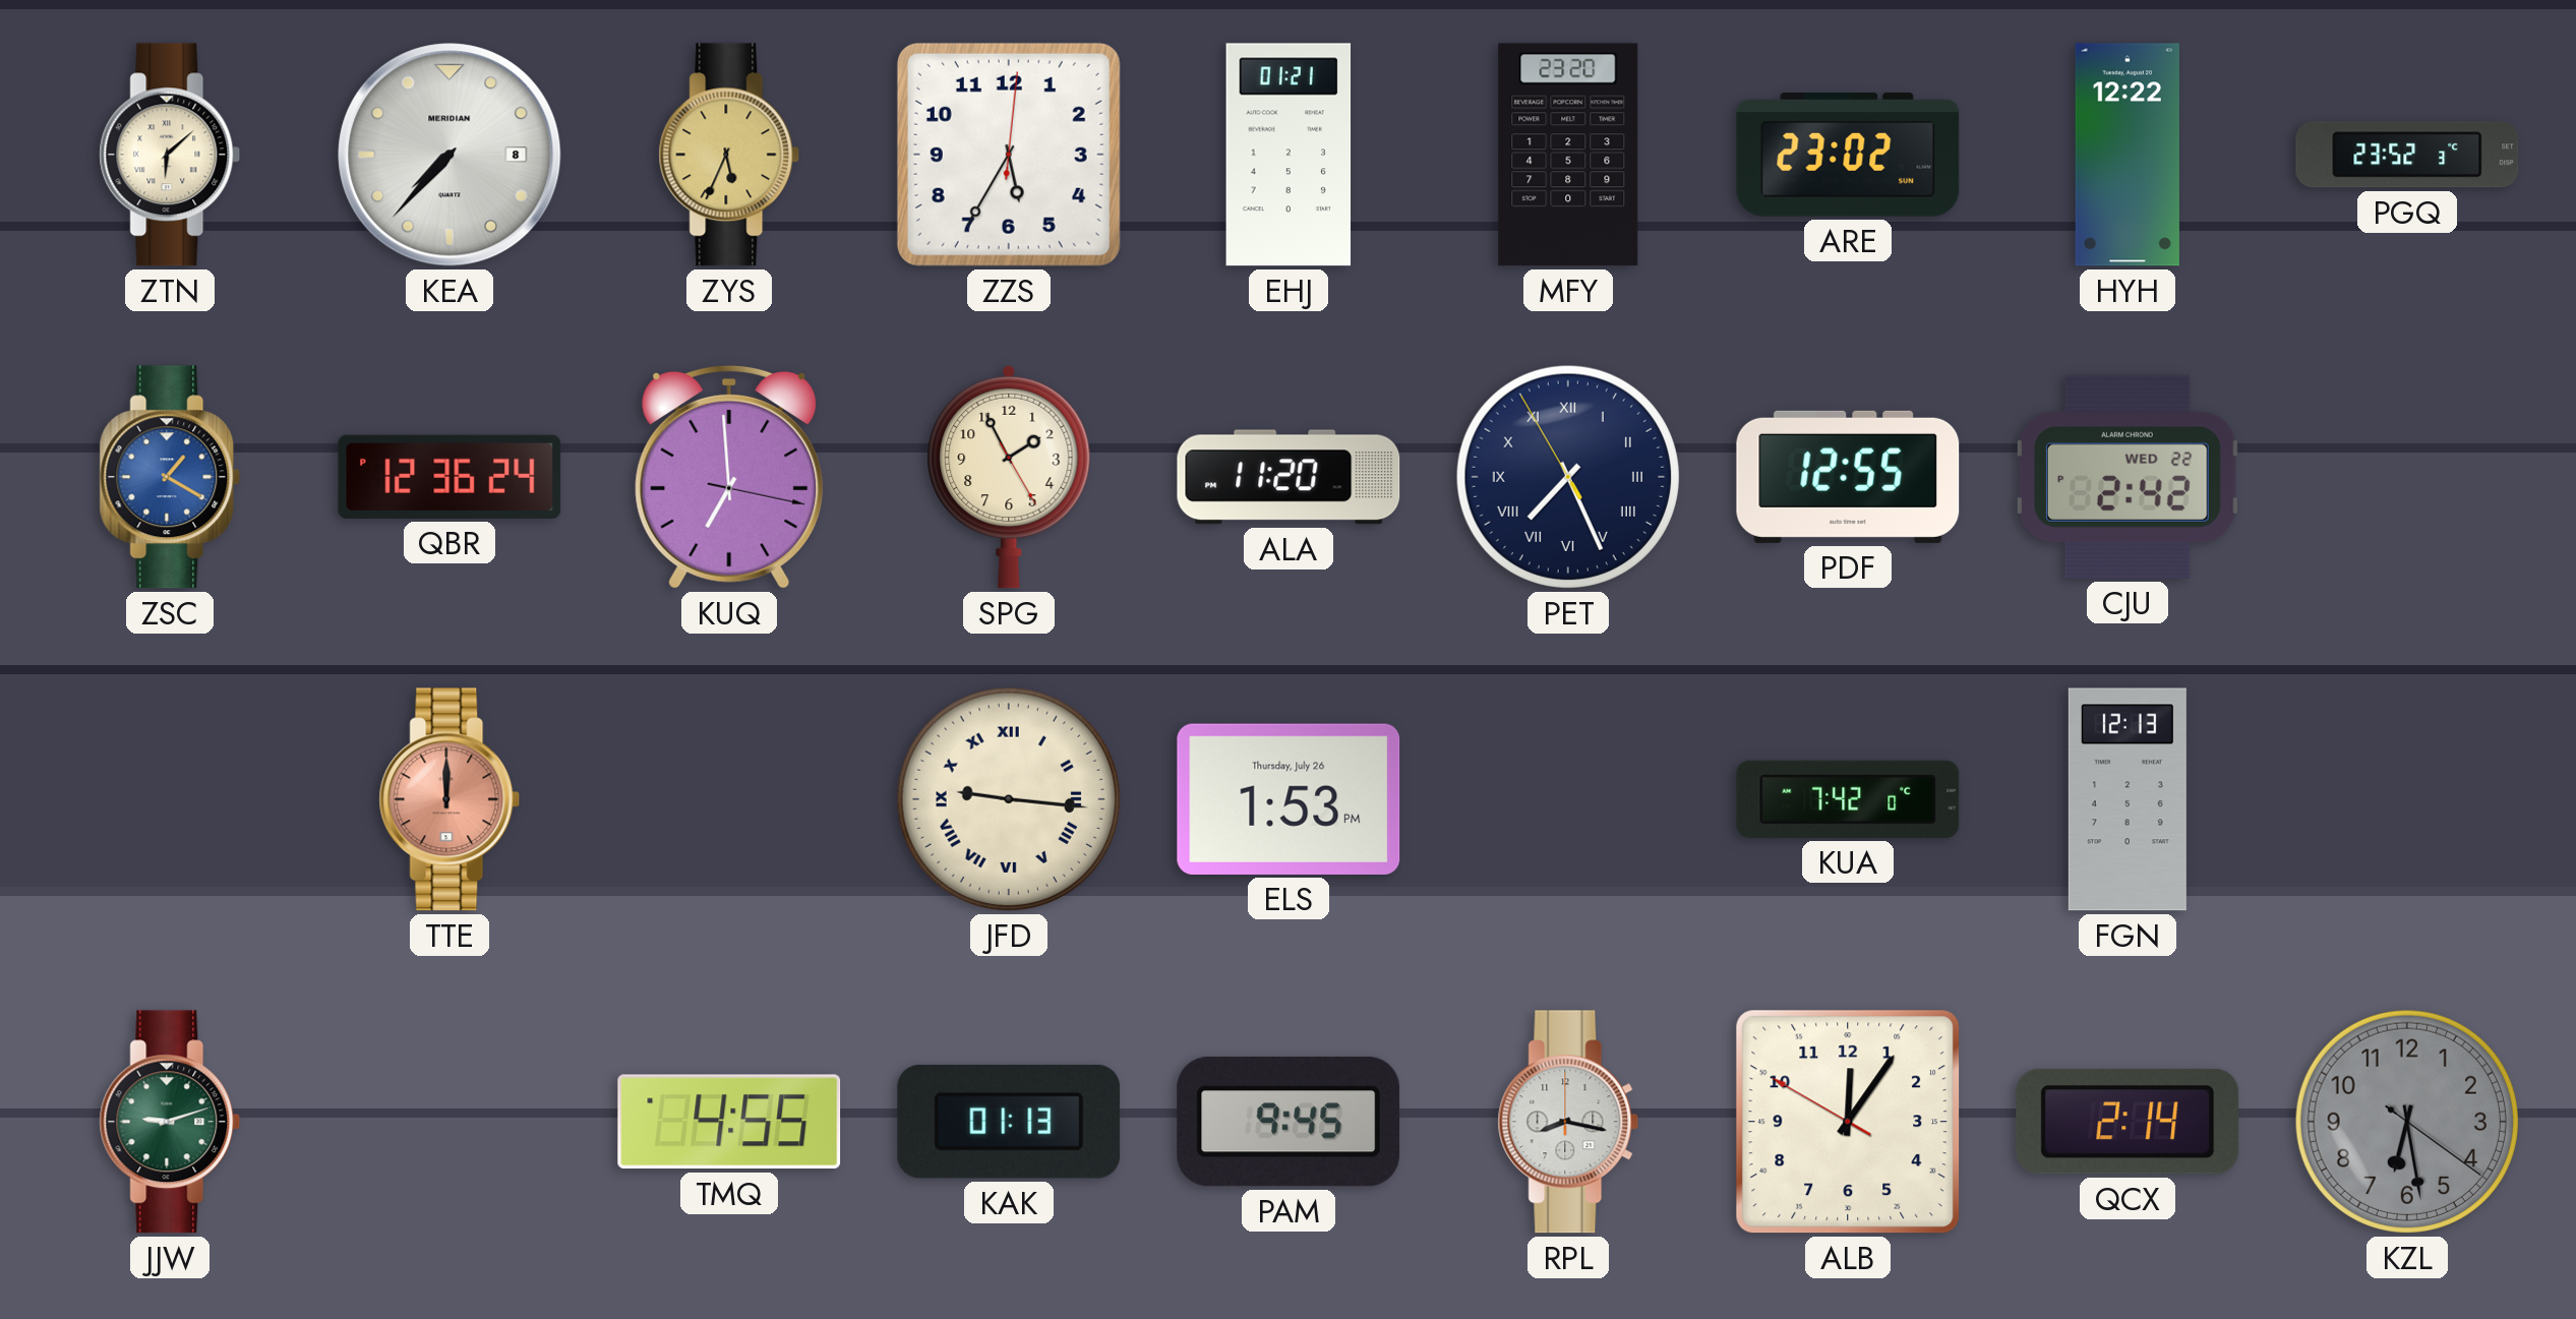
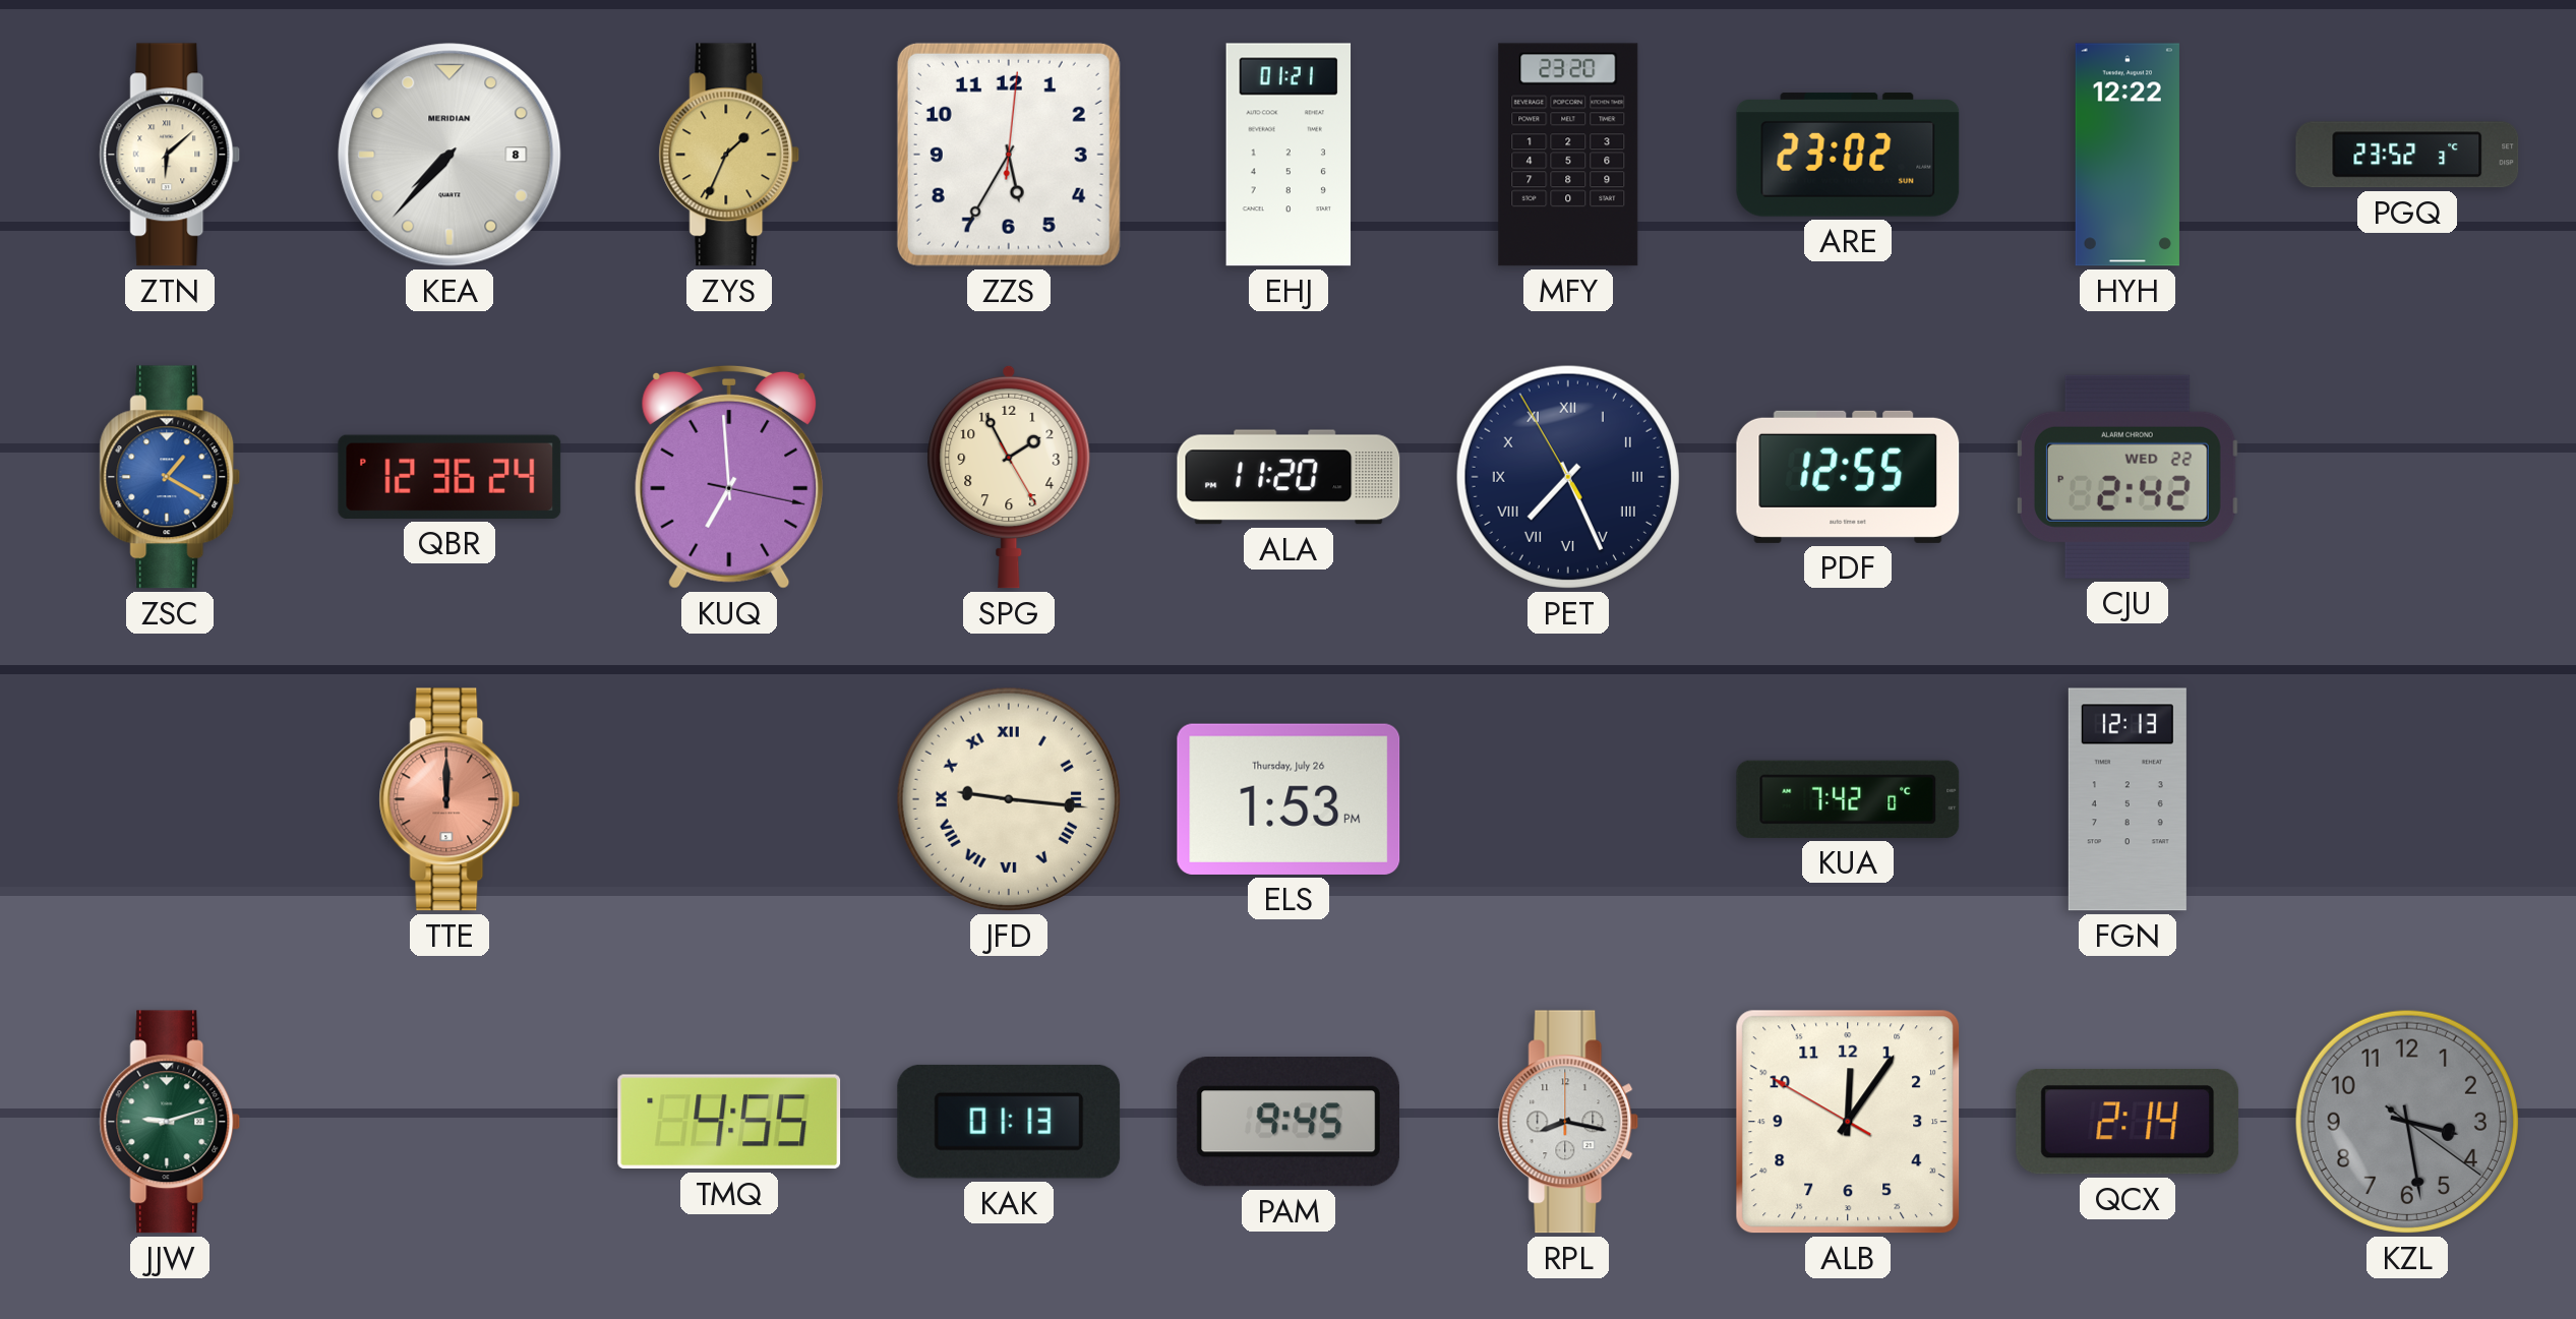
ZYS: 5:34 -> 1:34 (729, 155)
KZL: 6:28 -> 3:28 (2407, 1122)
